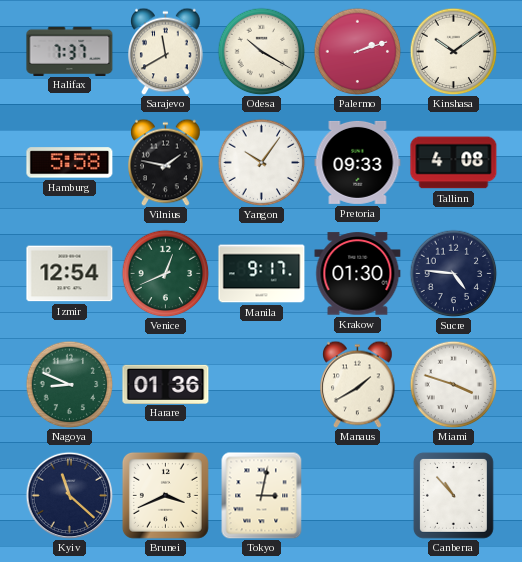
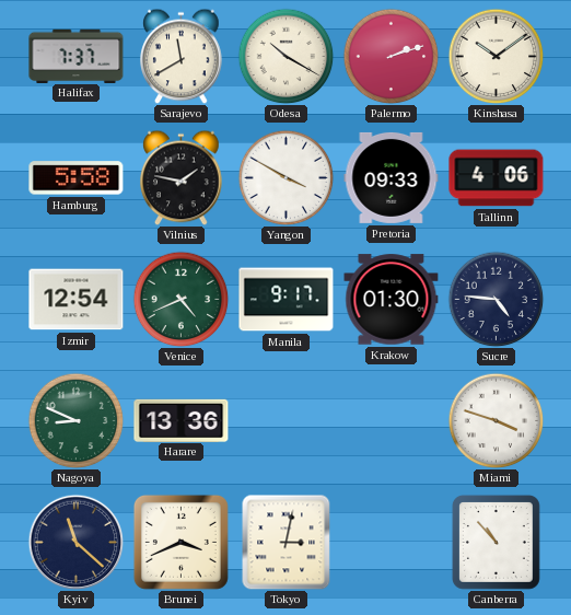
Yangon: 10:06 -> 3:50 (285, 177)
Tallinn: 4:08 -> 4:06 (497, 178)
Venice: 12:41 -> 4:41 (180, 299)
Harare: 01:36 -> 13:36 (182, 420)
Manaus: 1:40 -> none (358, 384)
